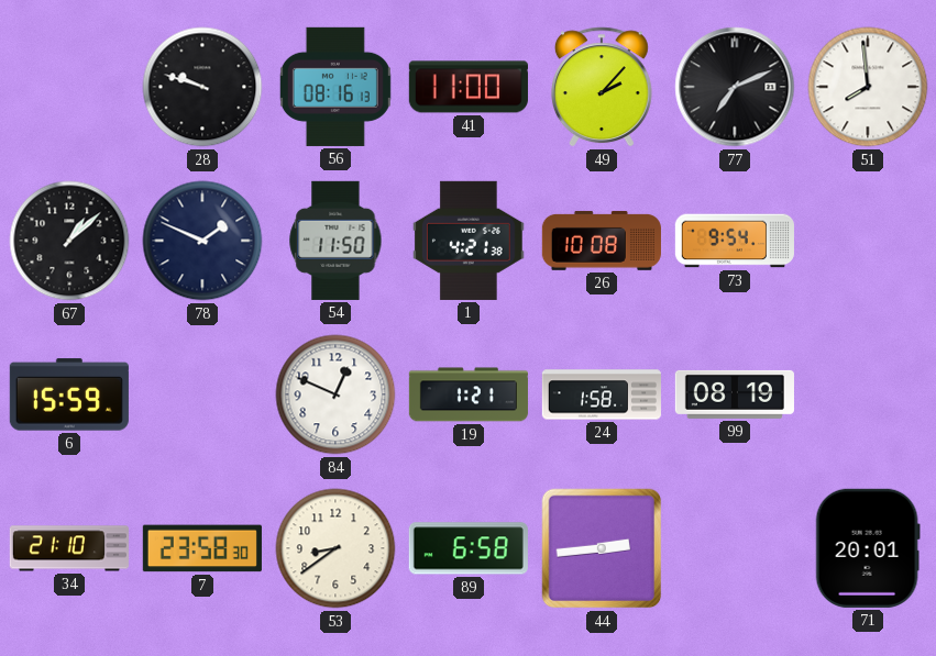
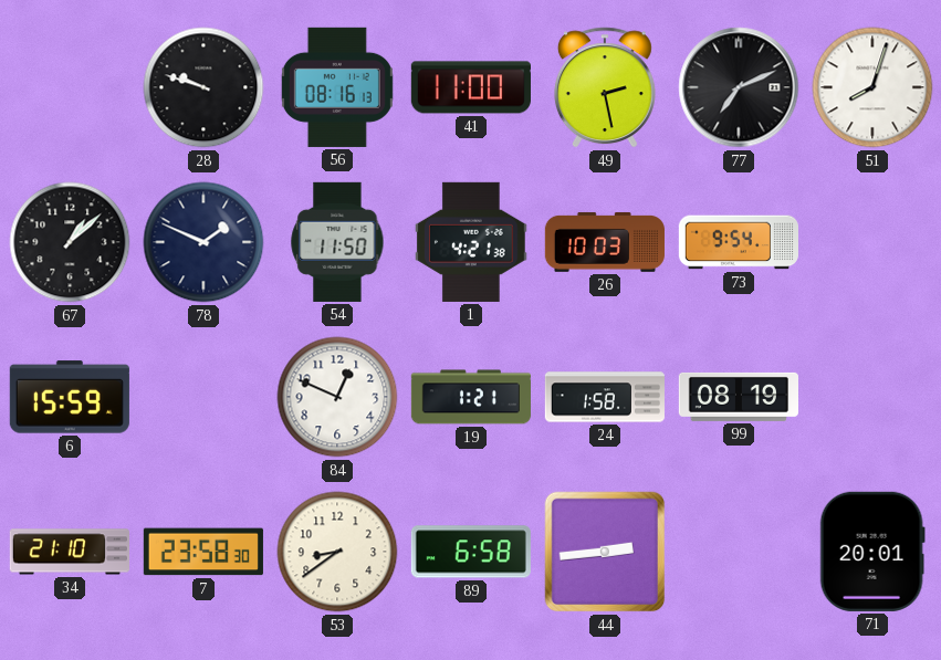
49: 2:07 -> 2:28 (605, 87)
51: 7:59 -> 8:03 (872, 87)
26: 10:08 -> 10:03 (605, 242)
